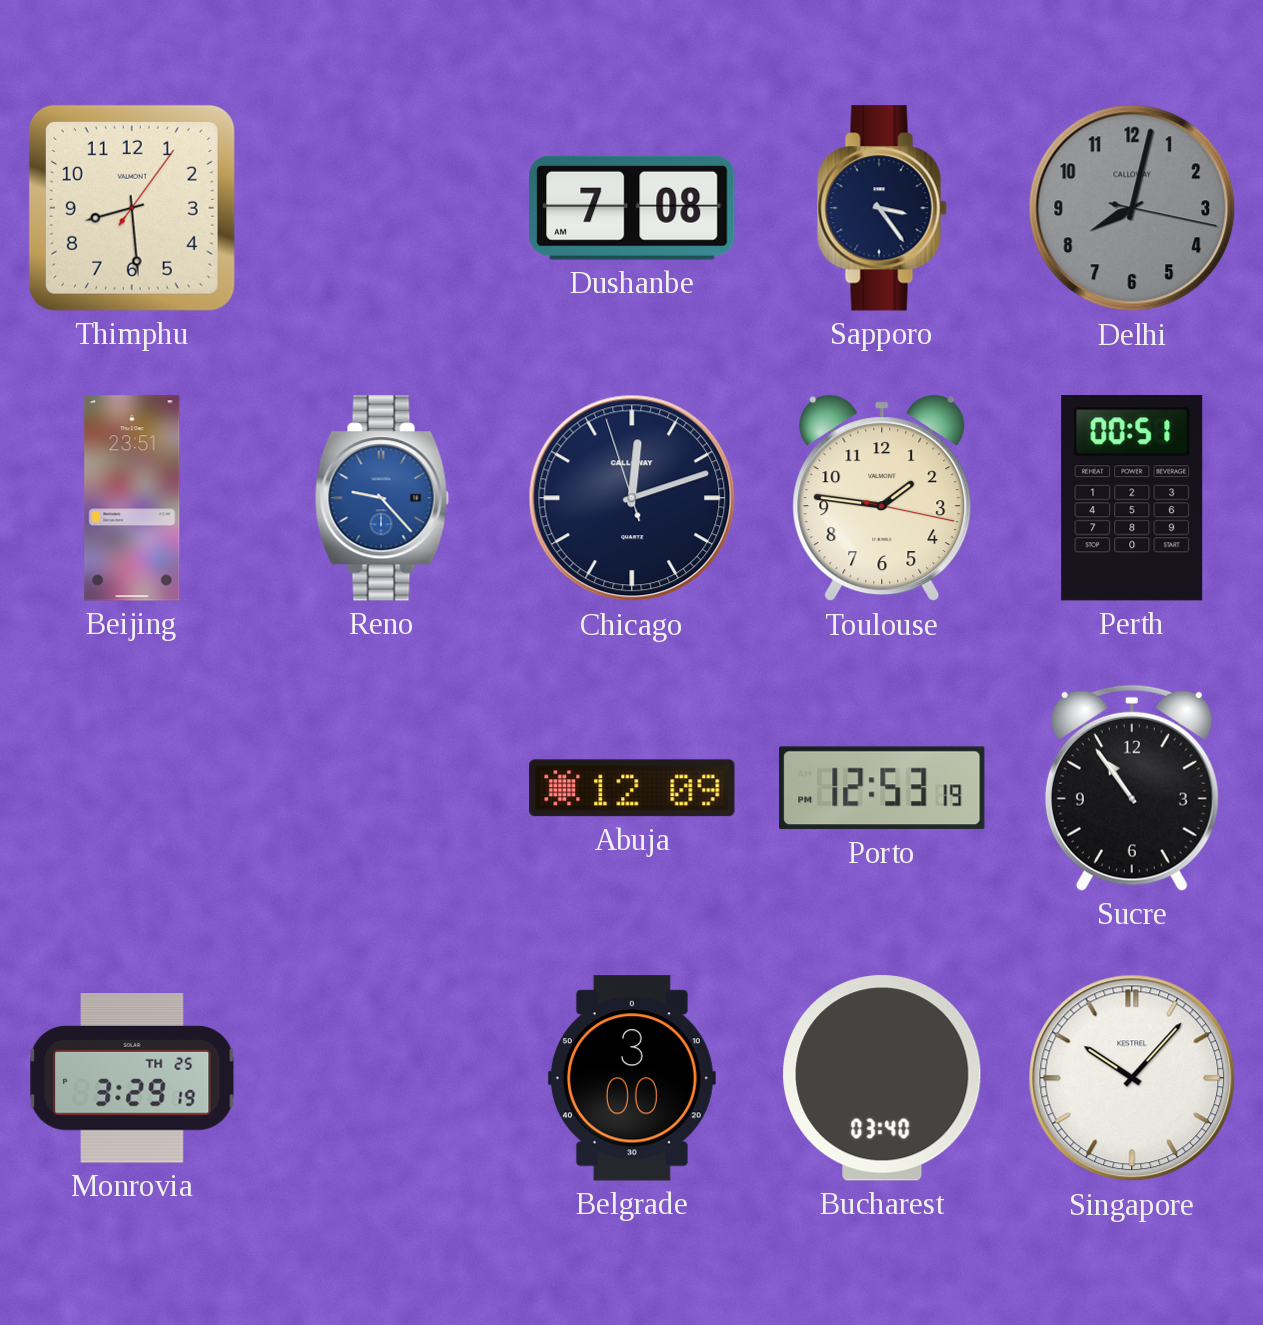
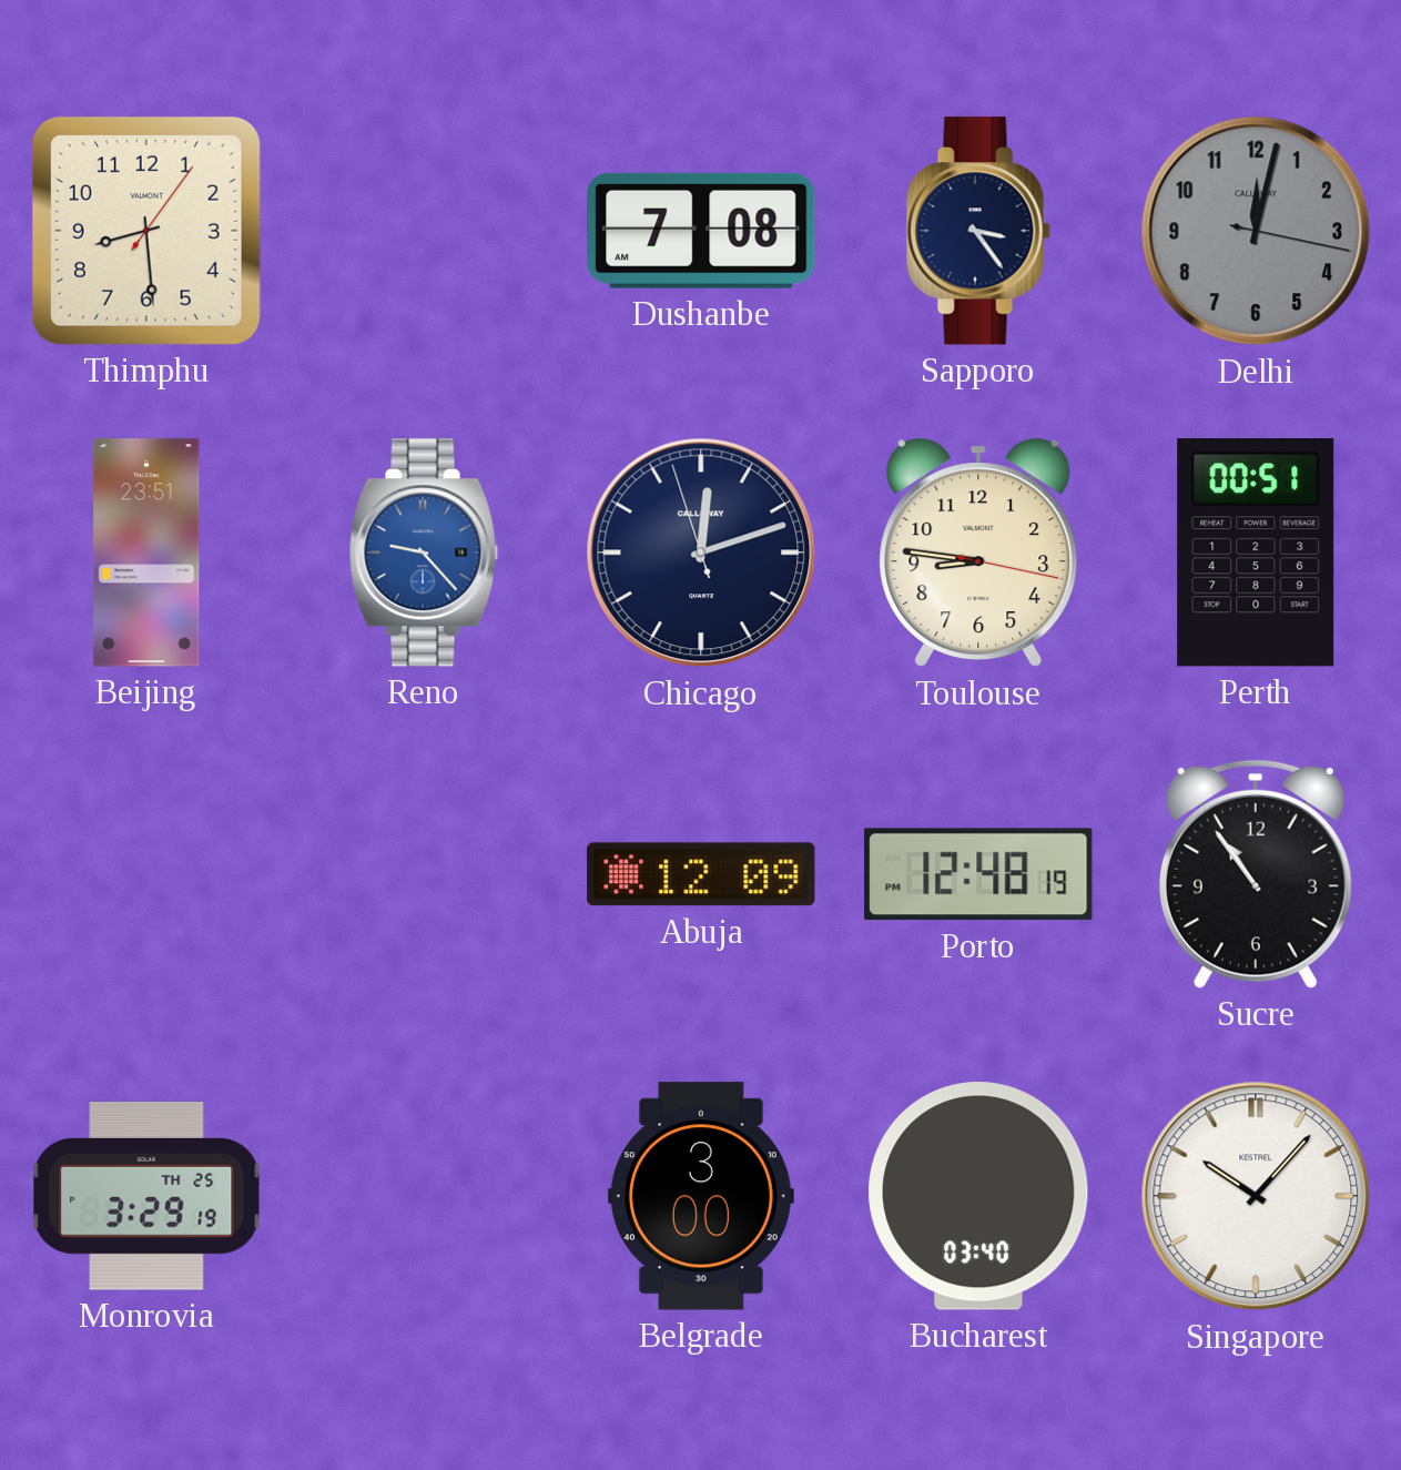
Delhi: 8:02 -> 12:02 (1256, 231)
Toulouse: 1:46 -> 8:46 (978, 552)
Porto: 12:53 -> 12:48 (978, 874)
